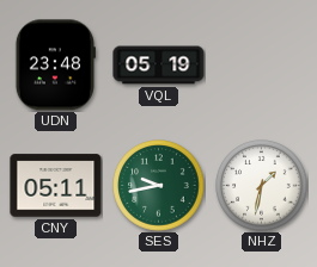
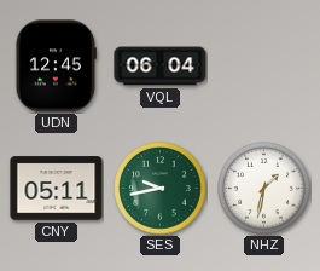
UDN: 23:48 -> 12:45 (56, 67)
VQL: 05:19 -> 06:04 (161, 67)
